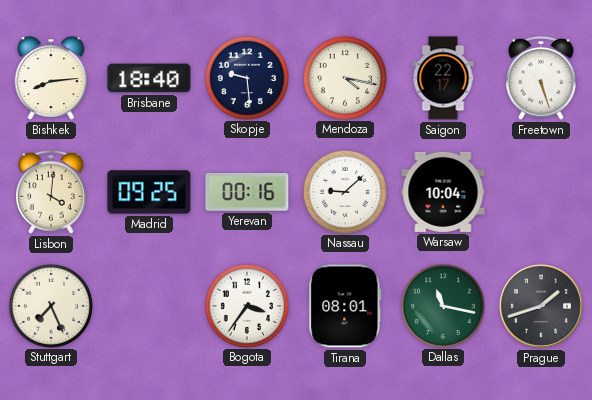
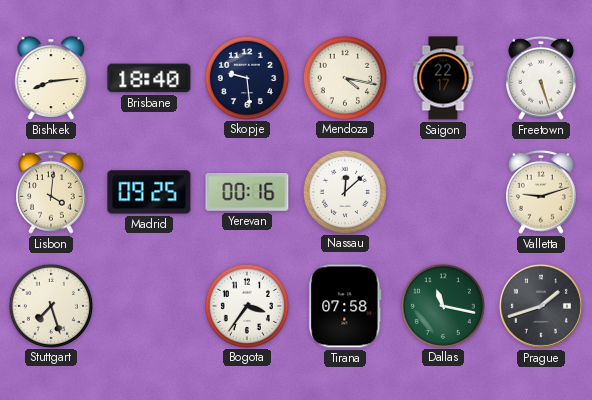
Nassau: 9:08 -> 12:08 (344, 191)
Warsaw: 10:04 -> none (443, 192)
Valletta: none -> 9:12 (542, 192)
Stuttgart: 7:26 -> 7:27 (50, 305)
Tirana: 08:01 -> 07:58 (345, 306)
